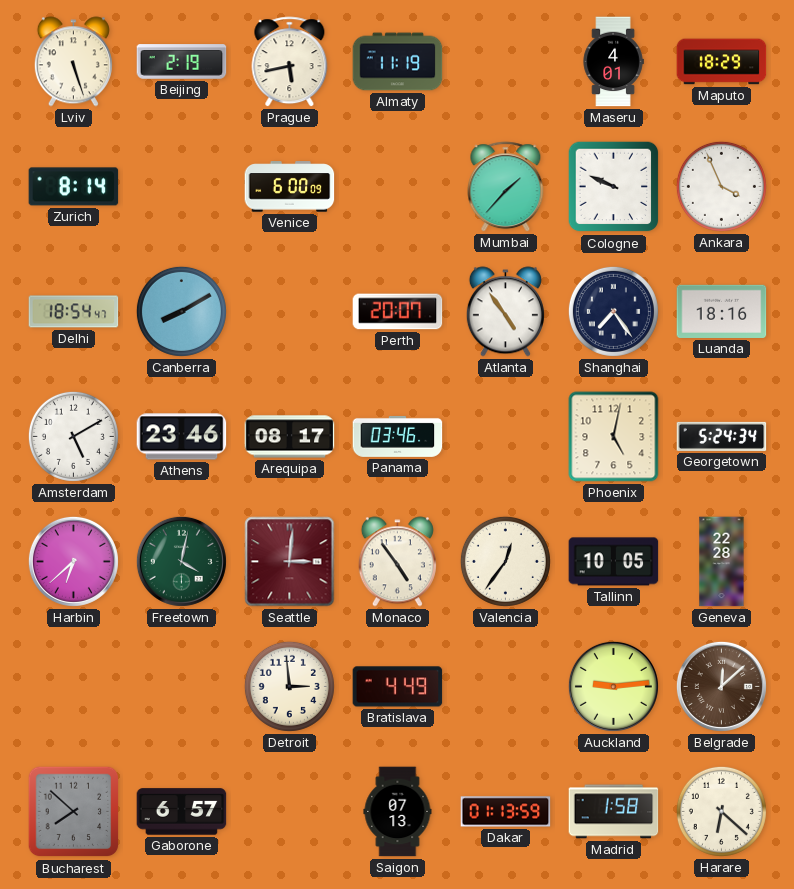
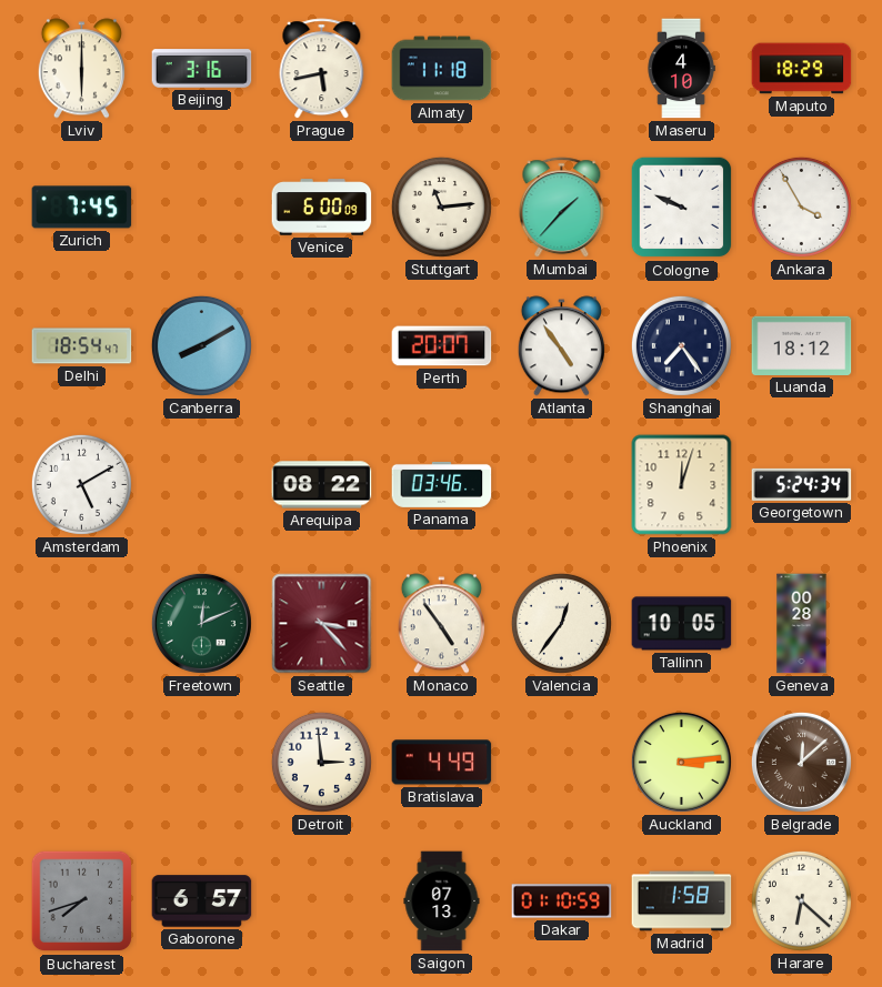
Lviv: 5:27 -> 6:00 (81, 69)
Beijing: 2:19 -> 3:16 (202, 69)
Almaty: 11:19 -> 11:18 (442, 69)
Maseru: 4:01 -> 4:10 (681, 69)
Zurich: 8:14 -> 7:45 (82, 208)
Stuttgart: none -> 11:14 (441, 207)
Ankara: 3:56 -> 3:55 (801, 207)
Luanda: 18:16 -> 18:12 (802, 345)
Athens: 23:46 -> none (182, 437)
Arequipa: 08:17 -> 08:22 (322, 485)
Phoenix: 5:02 -> 12:03 (682, 485)
Harbin: 6:38 -> none (73, 561)
Freetown: 4:02 -> 12:11 (201, 623)
Seattle: 3:01 -> 3:23 (322, 624)
Geneva: 22:28 -> 00:28 (802, 624)
Auckland: 9:14 -> 3:14 (681, 762)
Bucharest: 7:52 -> 7:42 (82, 902)
Dakar: 01:13 -> 01:10 (562, 902)
